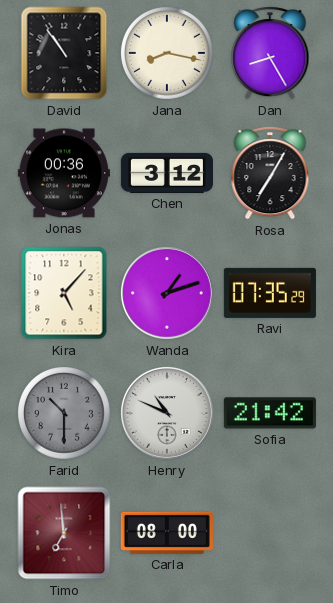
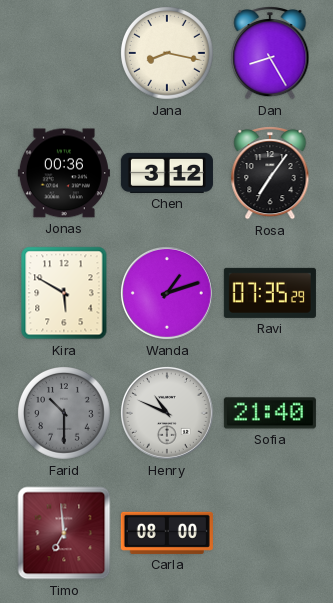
David: 10:54 -> none (64, 53)
Rosa: 7:05 -> 7:06 (270, 174)
Kira: 5:07 -> 5:50 (64, 293)
Sofia: 21:42 -> 21:40 (270, 413)
